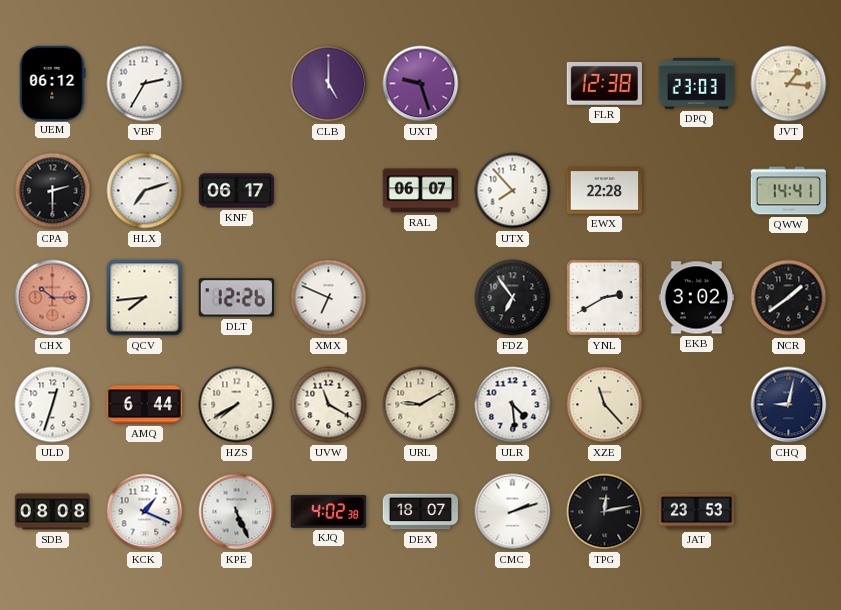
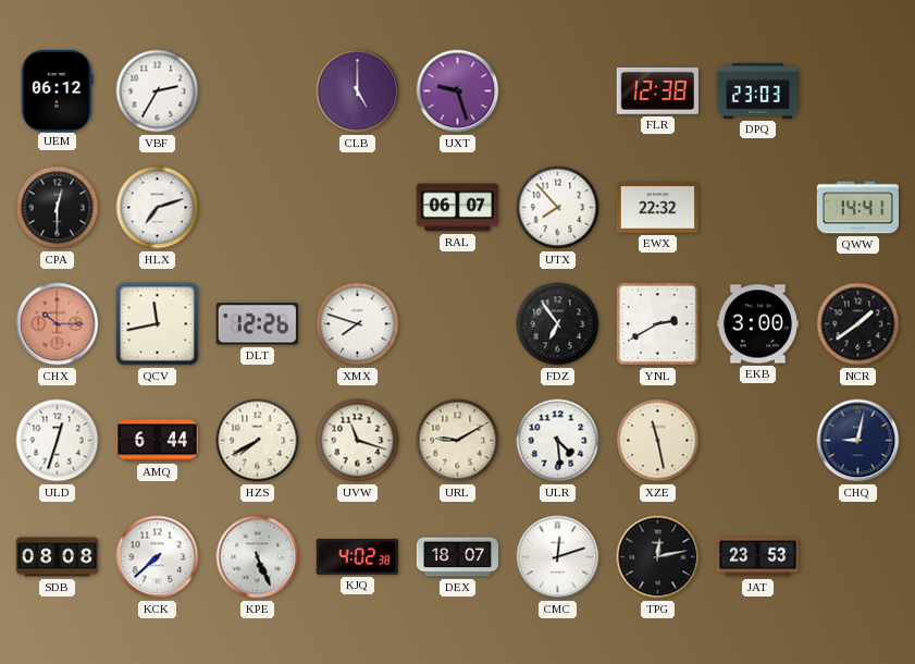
JVT: 1:16 -> none (789, 84)
CPA: 2:30 -> 12:30 (58, 208)
KNF: 06:17 -> none (236, 191)
EWX: 22:28 -> 22:32 (657, 208)
QCV: 7:44 -> 11:43 (158, 324)
XMX: 6:49 -> 7:48 (358, 324)
EKB: 3:02 -> 3:00 (757, 324)
UVW: 11:20 -> 11:18 (358, 441)
XZE: 11:23 -> 11:28 (658, 441)
KCK: 1:19 -> 7:38 (158, 557)
CMC: 2:12 -> 12:12 (558, 557)
